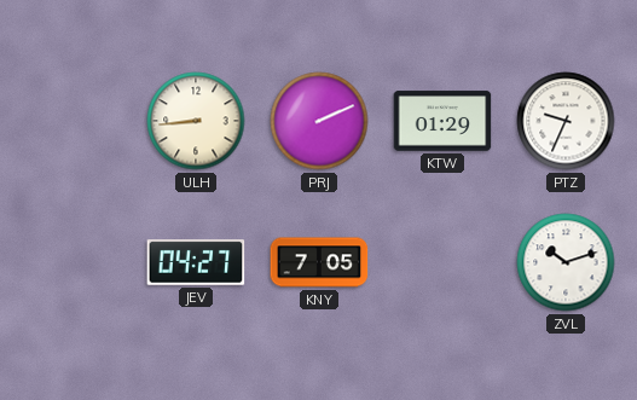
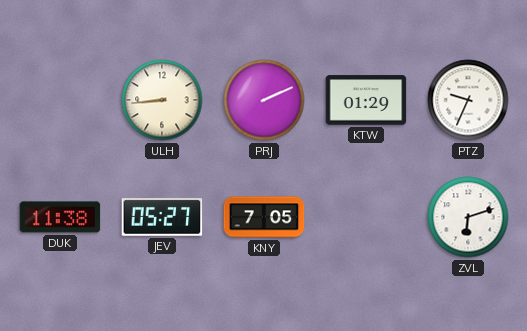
DUK: none -> 11:38 (60, 217)
JEV: 04:27 -> 05:27 (162, 217)
ZVL: 10:12 -> 6:12 (468, 217)
